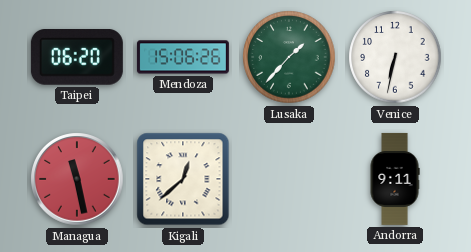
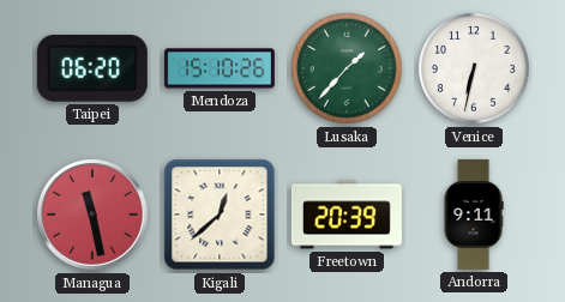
Mendoza: 15:06 -> 15:10 (220, 68)
Freetown: none -> 20:39 (347, 215)
